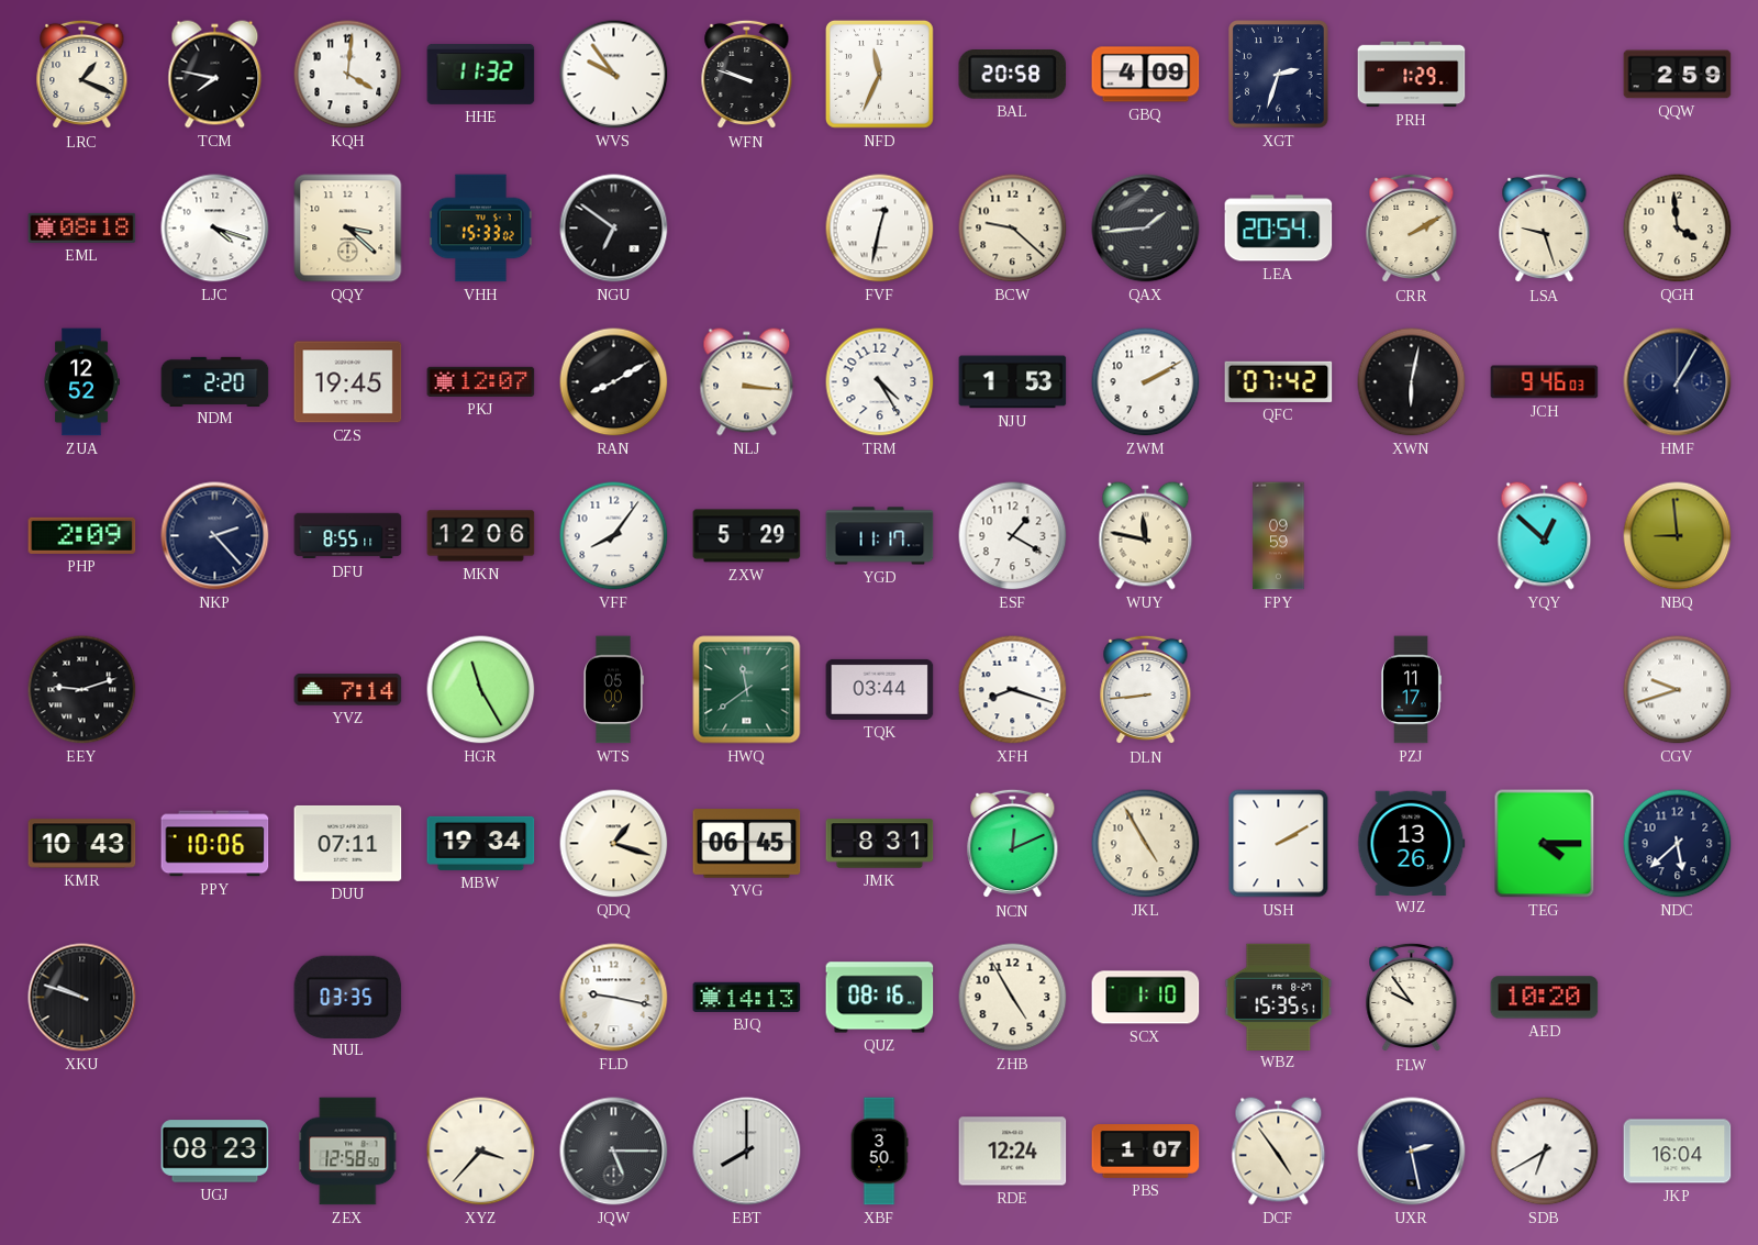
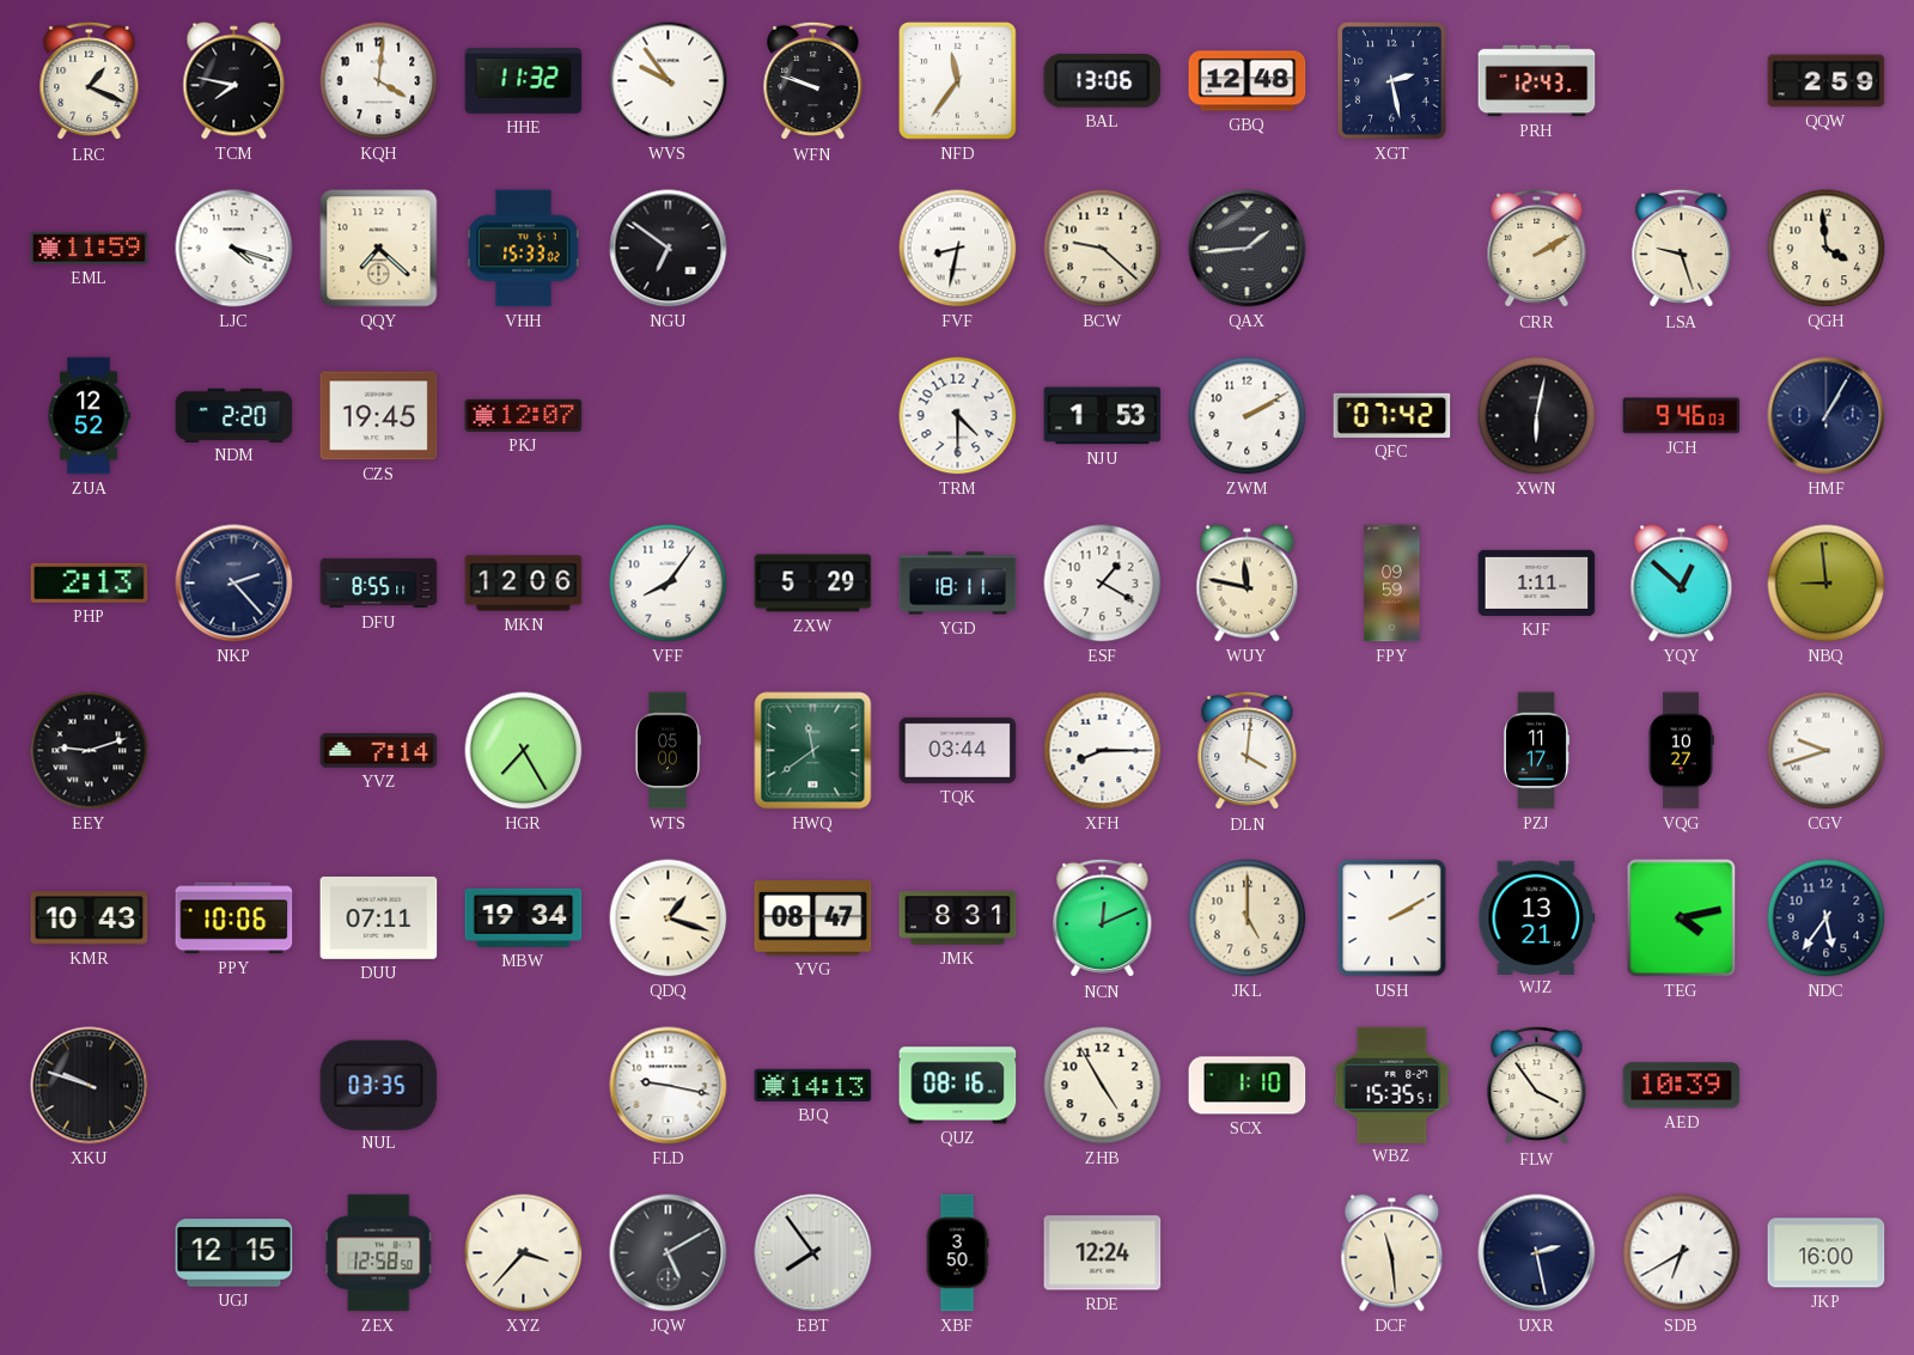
NFD: 11:34 -> 11:36 (958, 81)
BAL: 20:58 -> 13:06 (1103, 80)
GBQ: 4:09 -> 12:48 (1248, 81)
XGT: 2:33 -> 2:28 (1392, 81)
PRH: 1:29 -> 12:43 (1537, 81)
EML: 08:18 -> 11:59 (90, 248)
QQY: 3:22 -> 7:22 (379, 249)
FVF: 12:32 -> 8:32 (958, 249)
LEA: 20:54 -> none (1279, 229)
RAN: 8:10 -> none (614, 382)
NLJ: 3:16 -> none (747, 382)
TRM: 4:25 -> 4:30 (958, 416)
PHP: 2:09 -> 2:13 (90, 582)
YGD: 11:17 -> 18:11 (958, 584)
KJF: none -> 1:11 (1537, 582)
HGR: 11:25 -> 7:25 (524, 751)
XFH: 8:18 -> 8:15 (1103, 751)
DLN: 8:44 -> 4:01 (1248, 751)
VQG: none -> 10:27 (1681, 751)
YVG: 06:45 -> 08:47 (813, 918)
JKL: 4:55 -> 5:00 (1248, 918)
WJZ: 13:26 -> 13:21 (1537, 917)
TEG: 4:15 -> 4:13 (1682, 918)
NDC: 5:38 -> 5:36 (1827, 918)
FLW: 9:54 -> 3:54 (1537, 1086)
AED: 10:20 -> 10:39 (1682, 1086)
UGJ: 08:23 -> 12:15 (234, 1253)
JQW: 5:15 -> 5:10 (669, 1253)
EBT: 8:00 -> 7:54 (813, 1253)
PBS: 1:07 -> none (1146, 1152)
DCF: 4:54 -> 11:29 (1392, 1253)
JKP: 16:04 -> 16:00 (1827, 1253)
